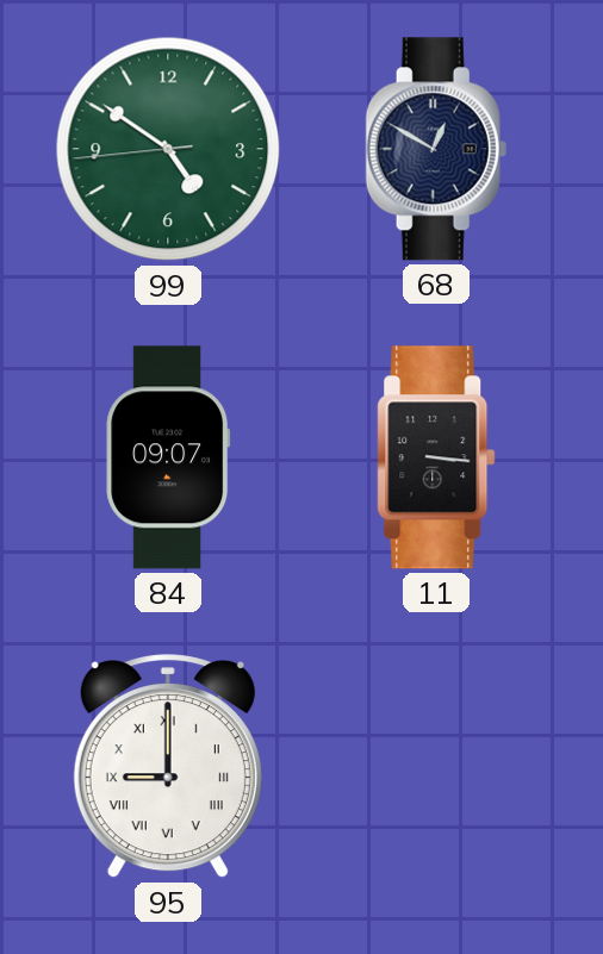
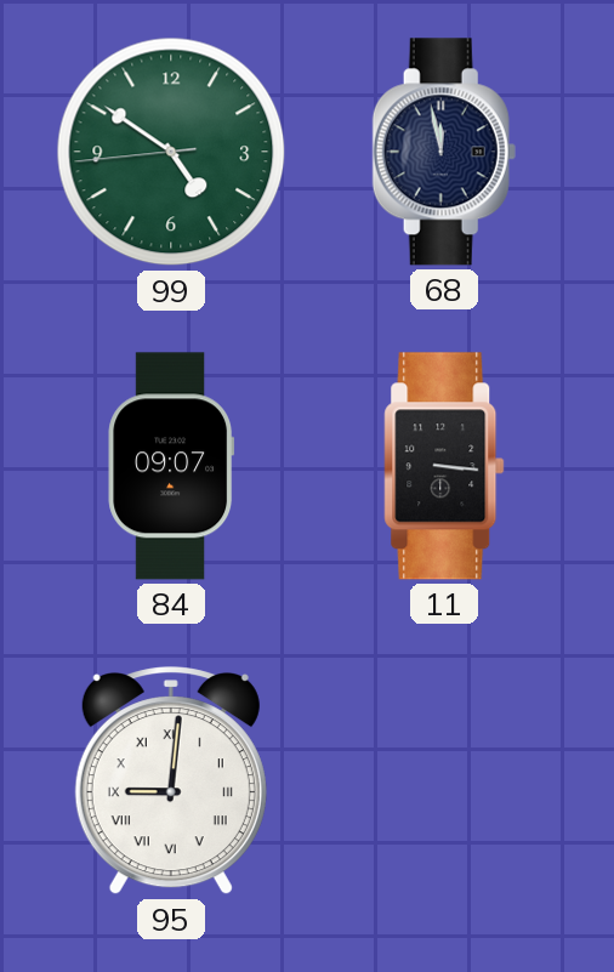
68: 12:50 -> 11:58 (444, 152)
95: 9:00 -> 9:01 (171, 781)
